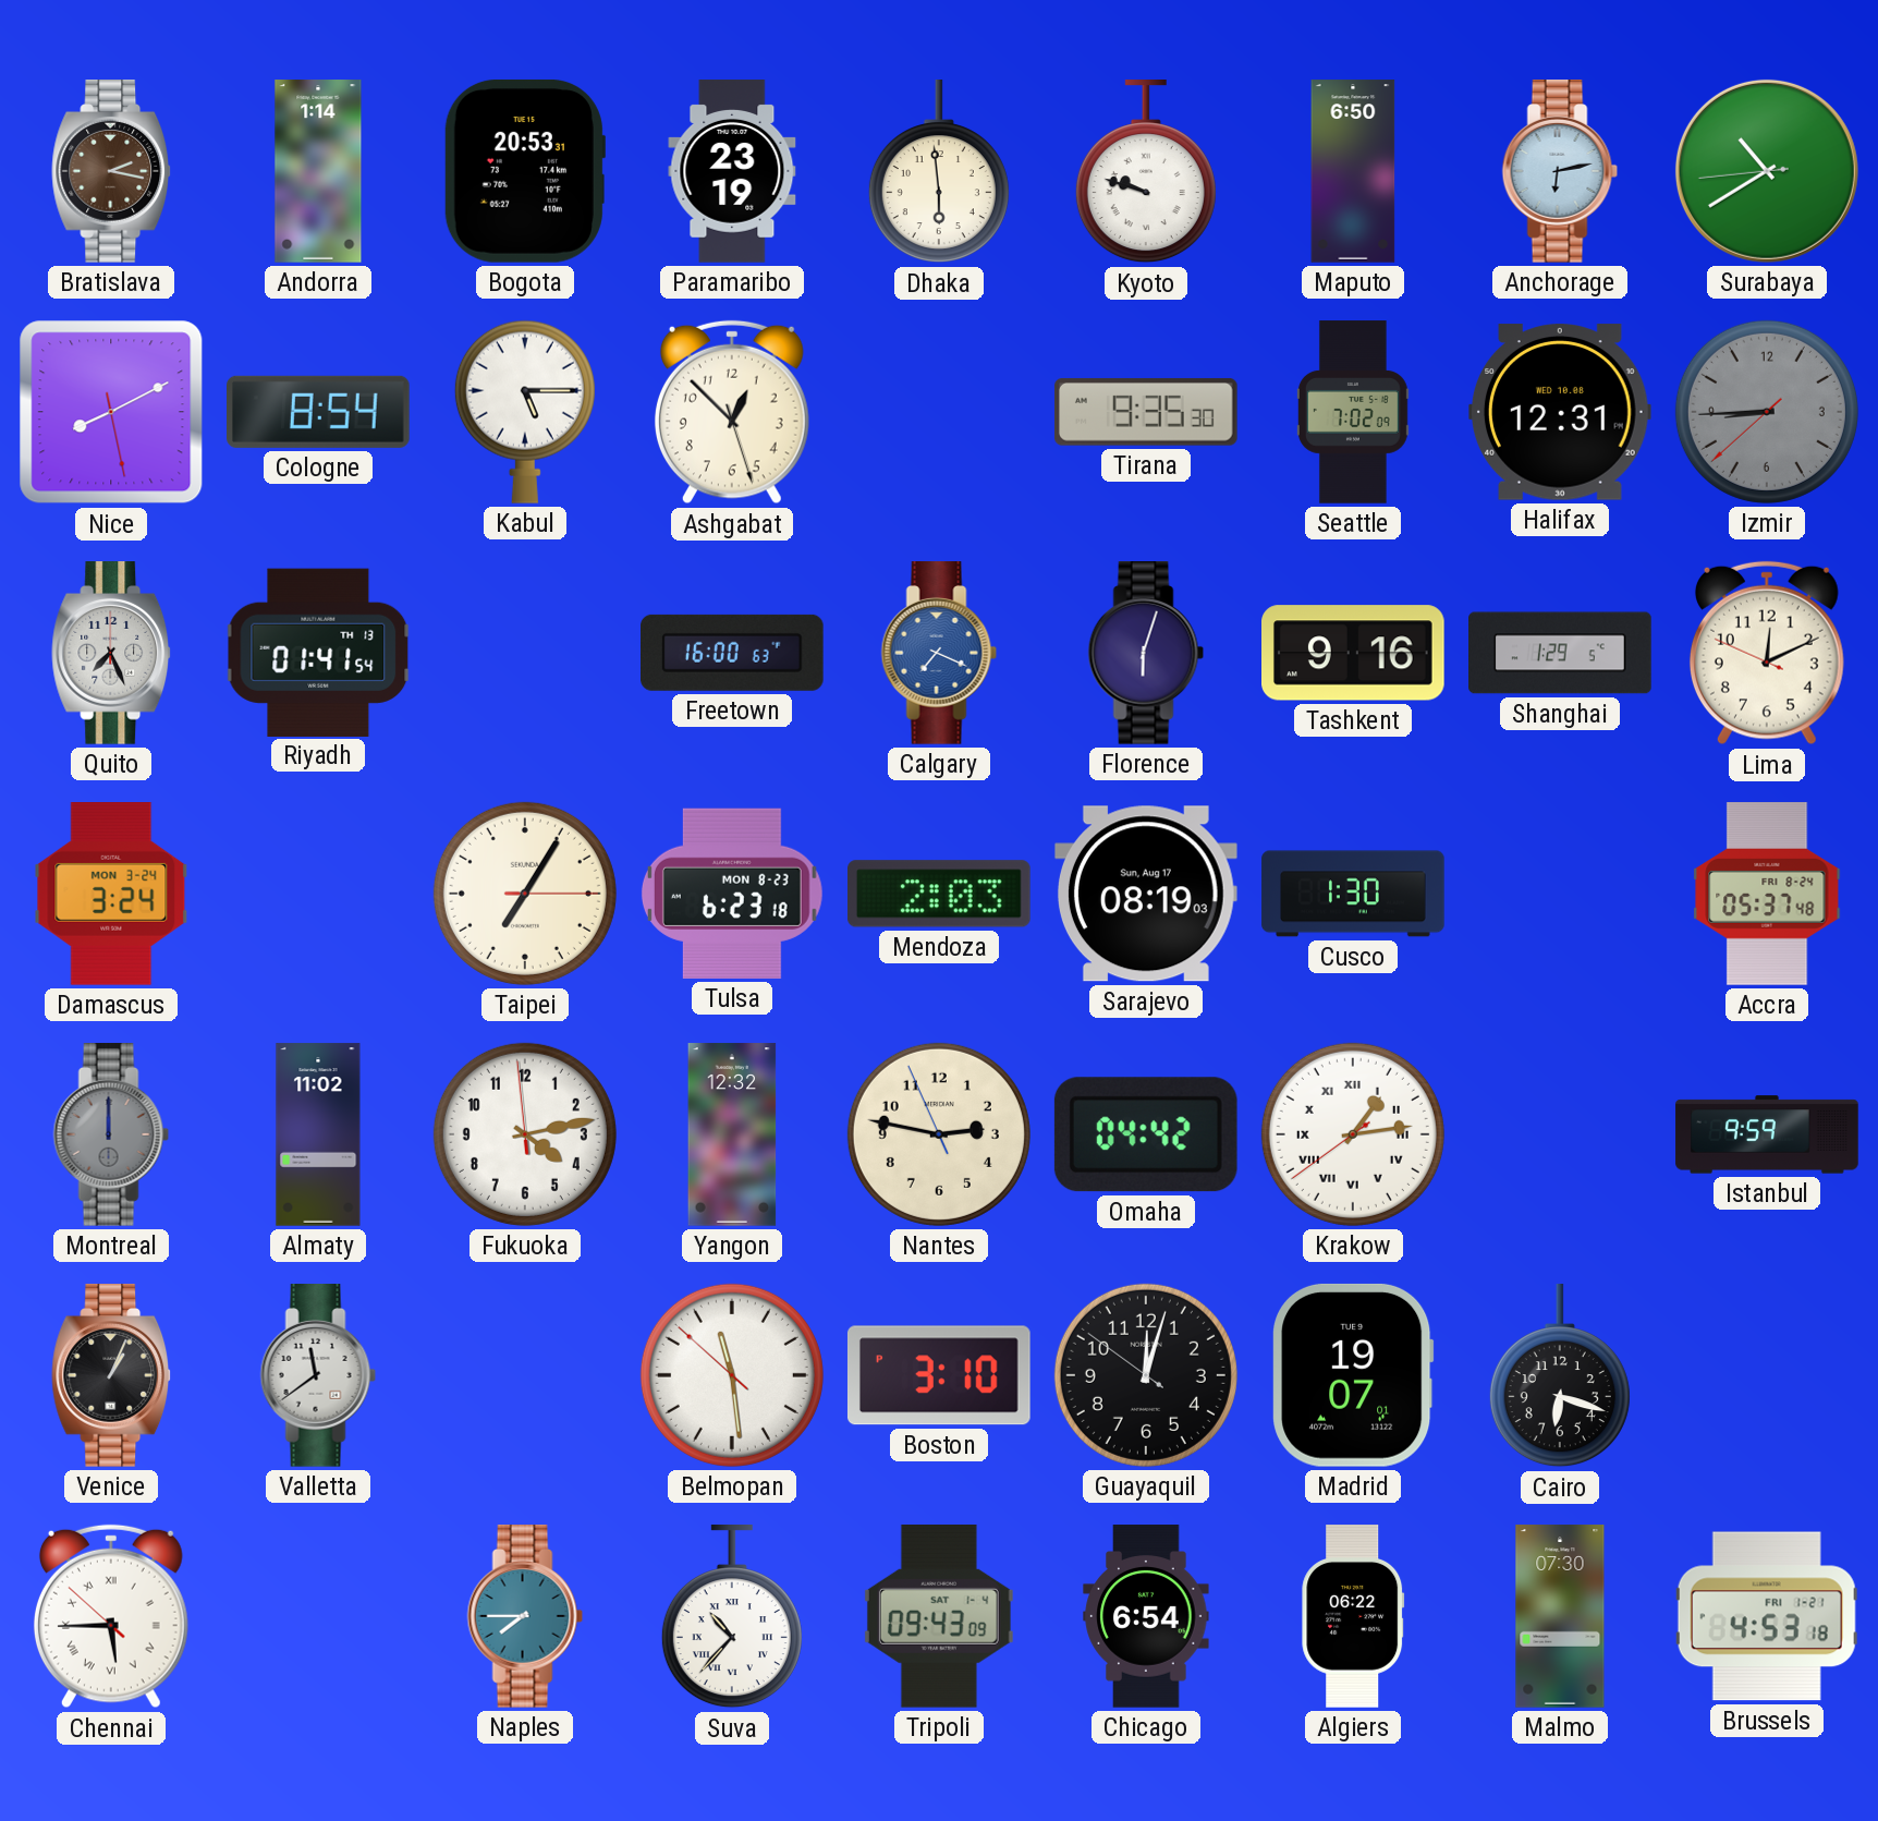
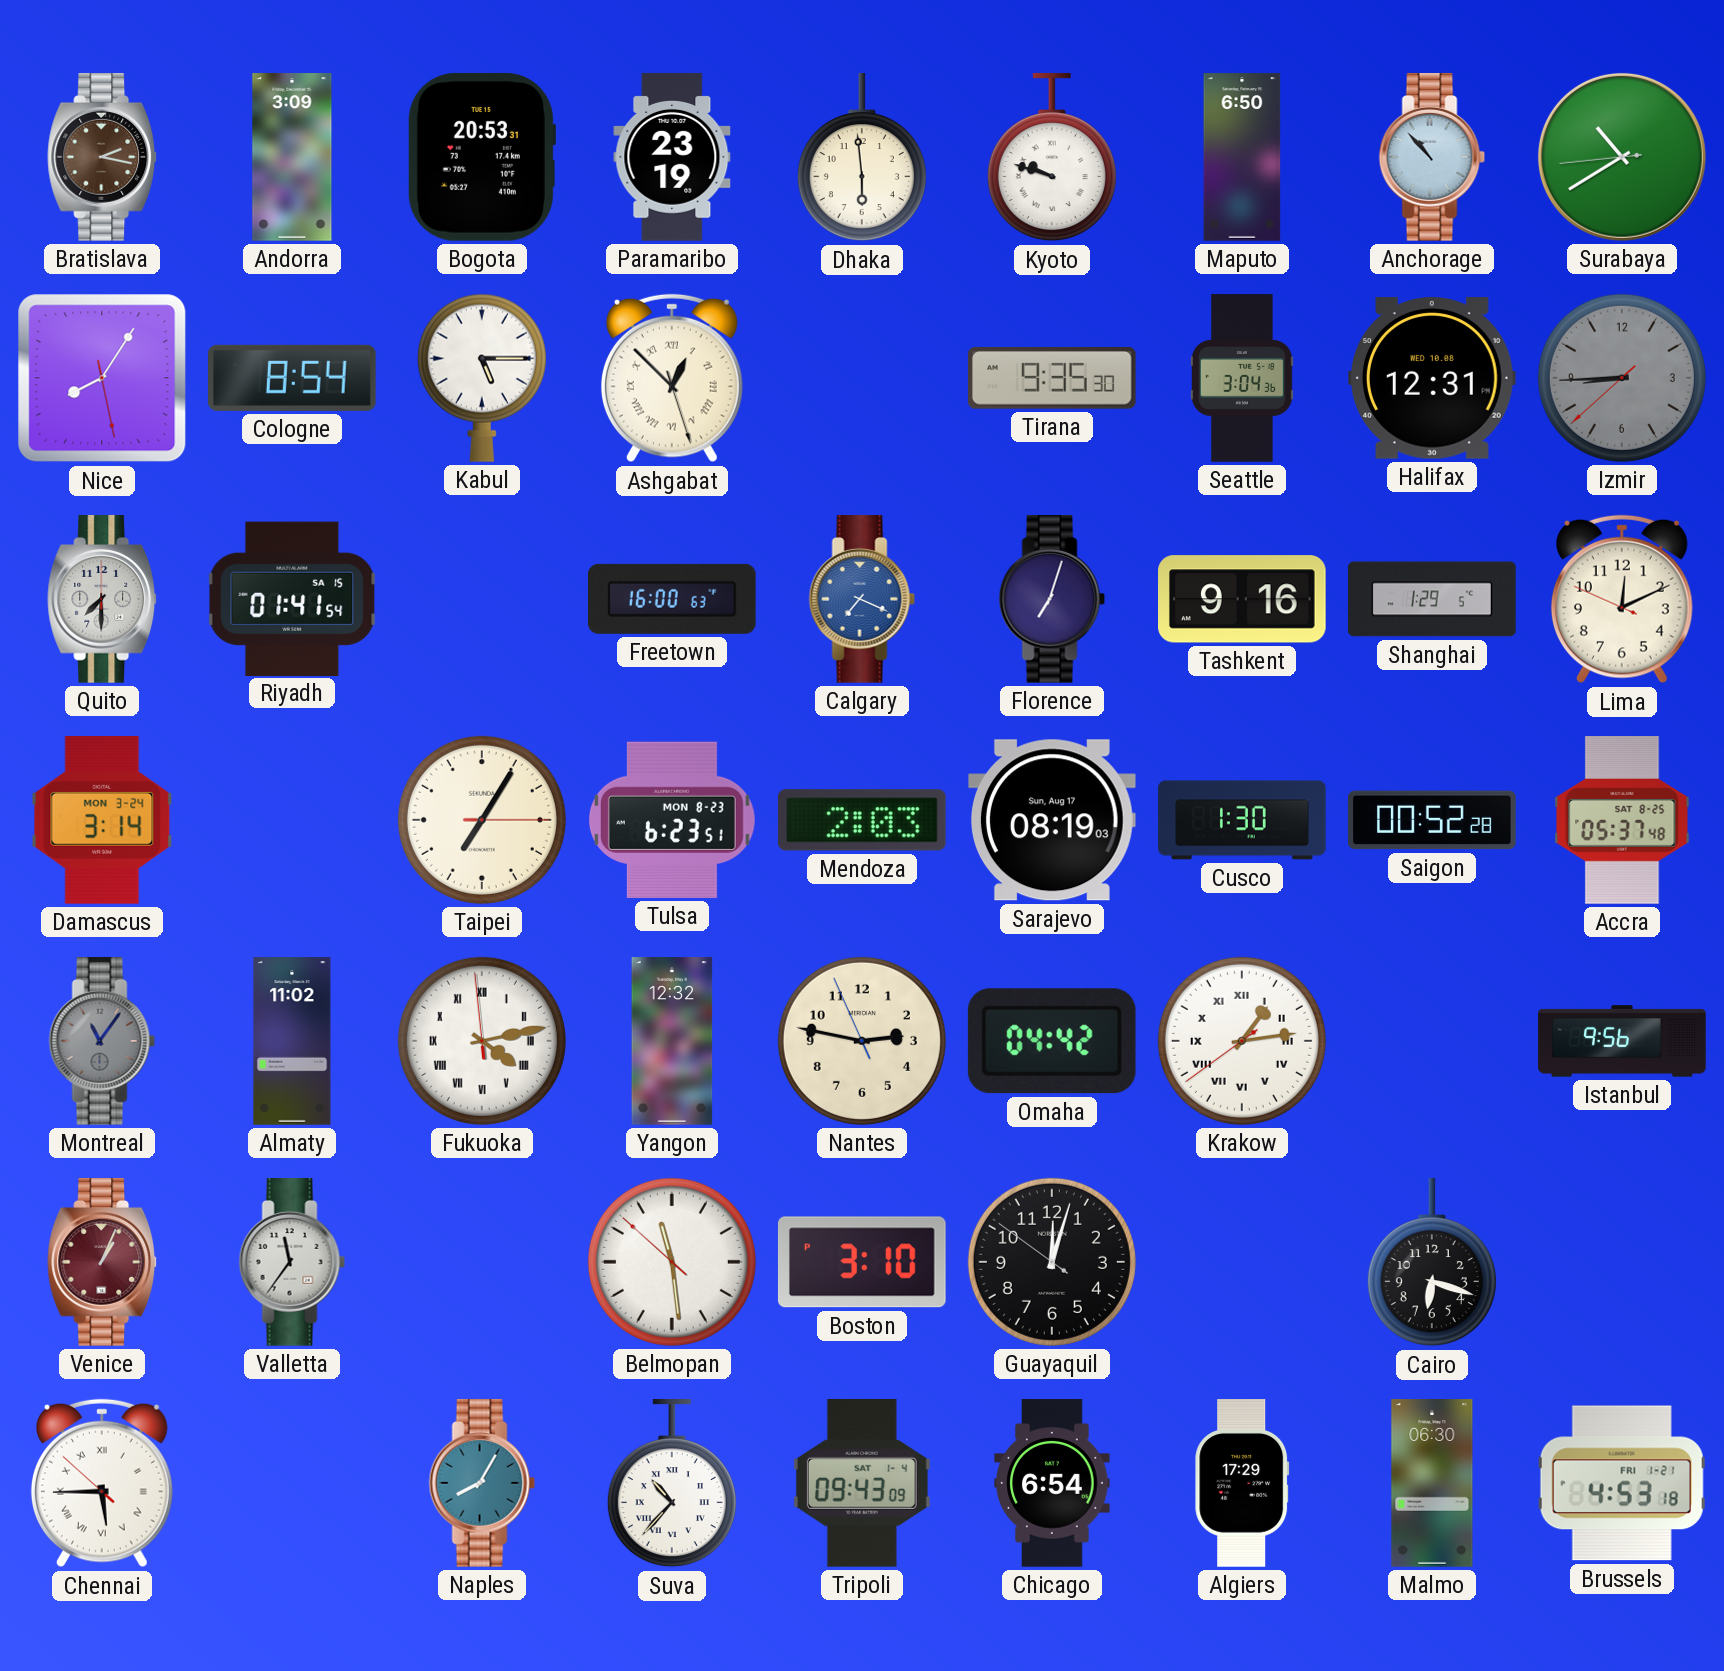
Andorra: 1:14 -> 3:09 (292, 157)
Anchorage: 6:13 -> 10:53 (1432, 157)
Nice: 8:10 -> 8:05 (102, 378)
Ashgabat numerals: Arabic -> Roman (672, 378)
Seattle: 7:02 -> 3:04 (1242, 378)
Quito: 7:26 -> 7:30 (103, 599)
Riyadh date: TH 13 -> SA 15 (292, 598)
Florence: 6:03 -> 7:03 (1052, 599)
Damascus: 3:24 -> 3:14 (102, 821)
Tulsa: 6:23:18 -> 6:23:51 (672, 820)
Saigon: none -> 00:52 (1432, 820)
Accra date: FRI 8-24 -> SAT 8-25 (1622, 820)
Montreal: 12:00 -> 11:06 (102, 1041)
Fukuoka numerals: Arabic -> Roman (482, 1041)
Istanbul: 9:59 -> 9:56 (1622, 1041)
Venice dial: black -> burgundy (103, 1262)
Valletta: 11:39 -> 11:36 (292, 1262)
Madrid: 19:07 -> none (1353, 1375)
Naples: 7:45 -> 8:05 (482, 1483)
Algiers: 06:22 -> 17:29 (1242, 1483)
Malmo: 07:30 -> 06:30 (1432, 1483)
